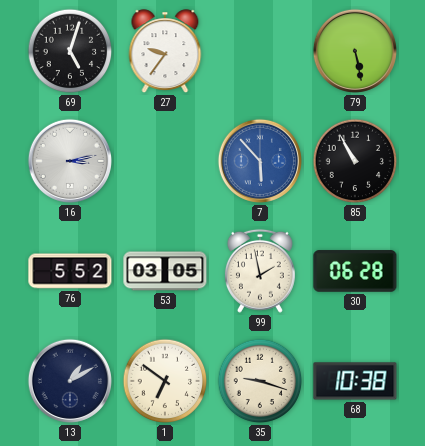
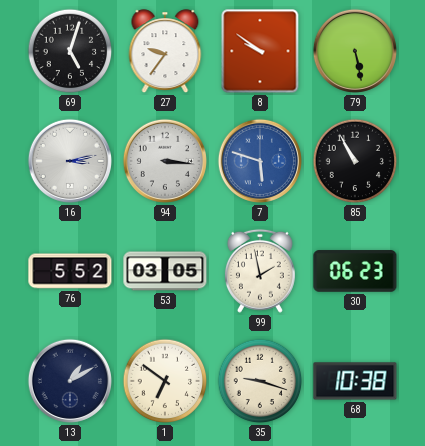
8: none -> 9:51 (260, 51)
94: none -> 3:16 (165, 161)
7: 5:53 -> 5:48 (260, 161)
30: 06:28 -> 06:23 (355, 271)
